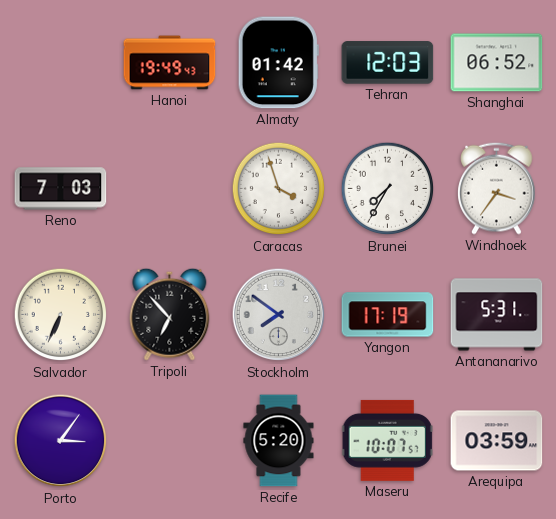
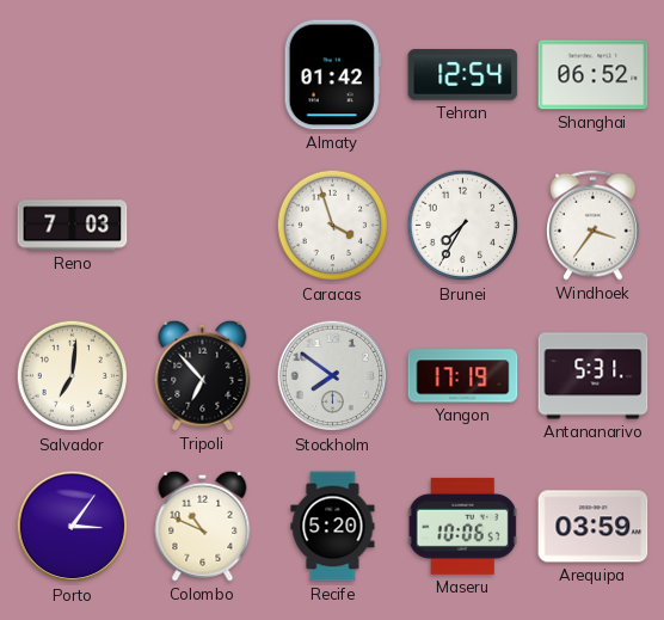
Hanoi: 19:49 -> none (170, 63)
Tehran: 12:03 -> 12:54 (463, 75)
Salvador: 6:34 -> 7:01 (73, 376)
Colombo: none -> 10:49 (203, 526)
Maseru: 10:07 -> 10:06 (462, 526)
